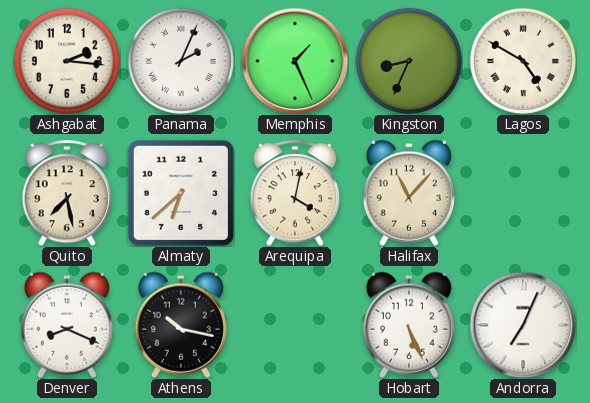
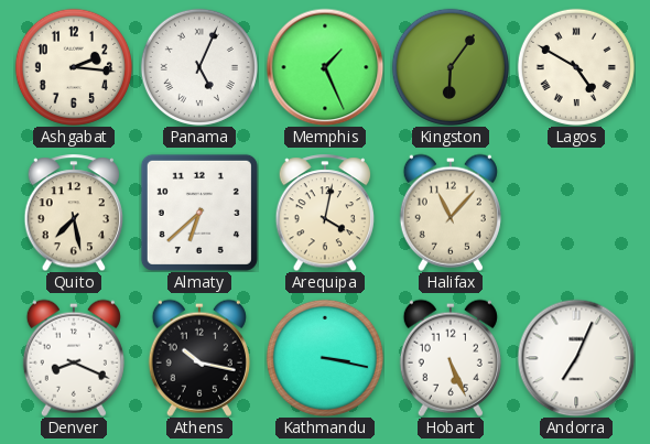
Panama: 2:04 -> 5:04 (199, 67)
Kingston: 8:34 -> 6:06 (451, 67)
Kathmandu: none -> 3:17 (325, 358)
